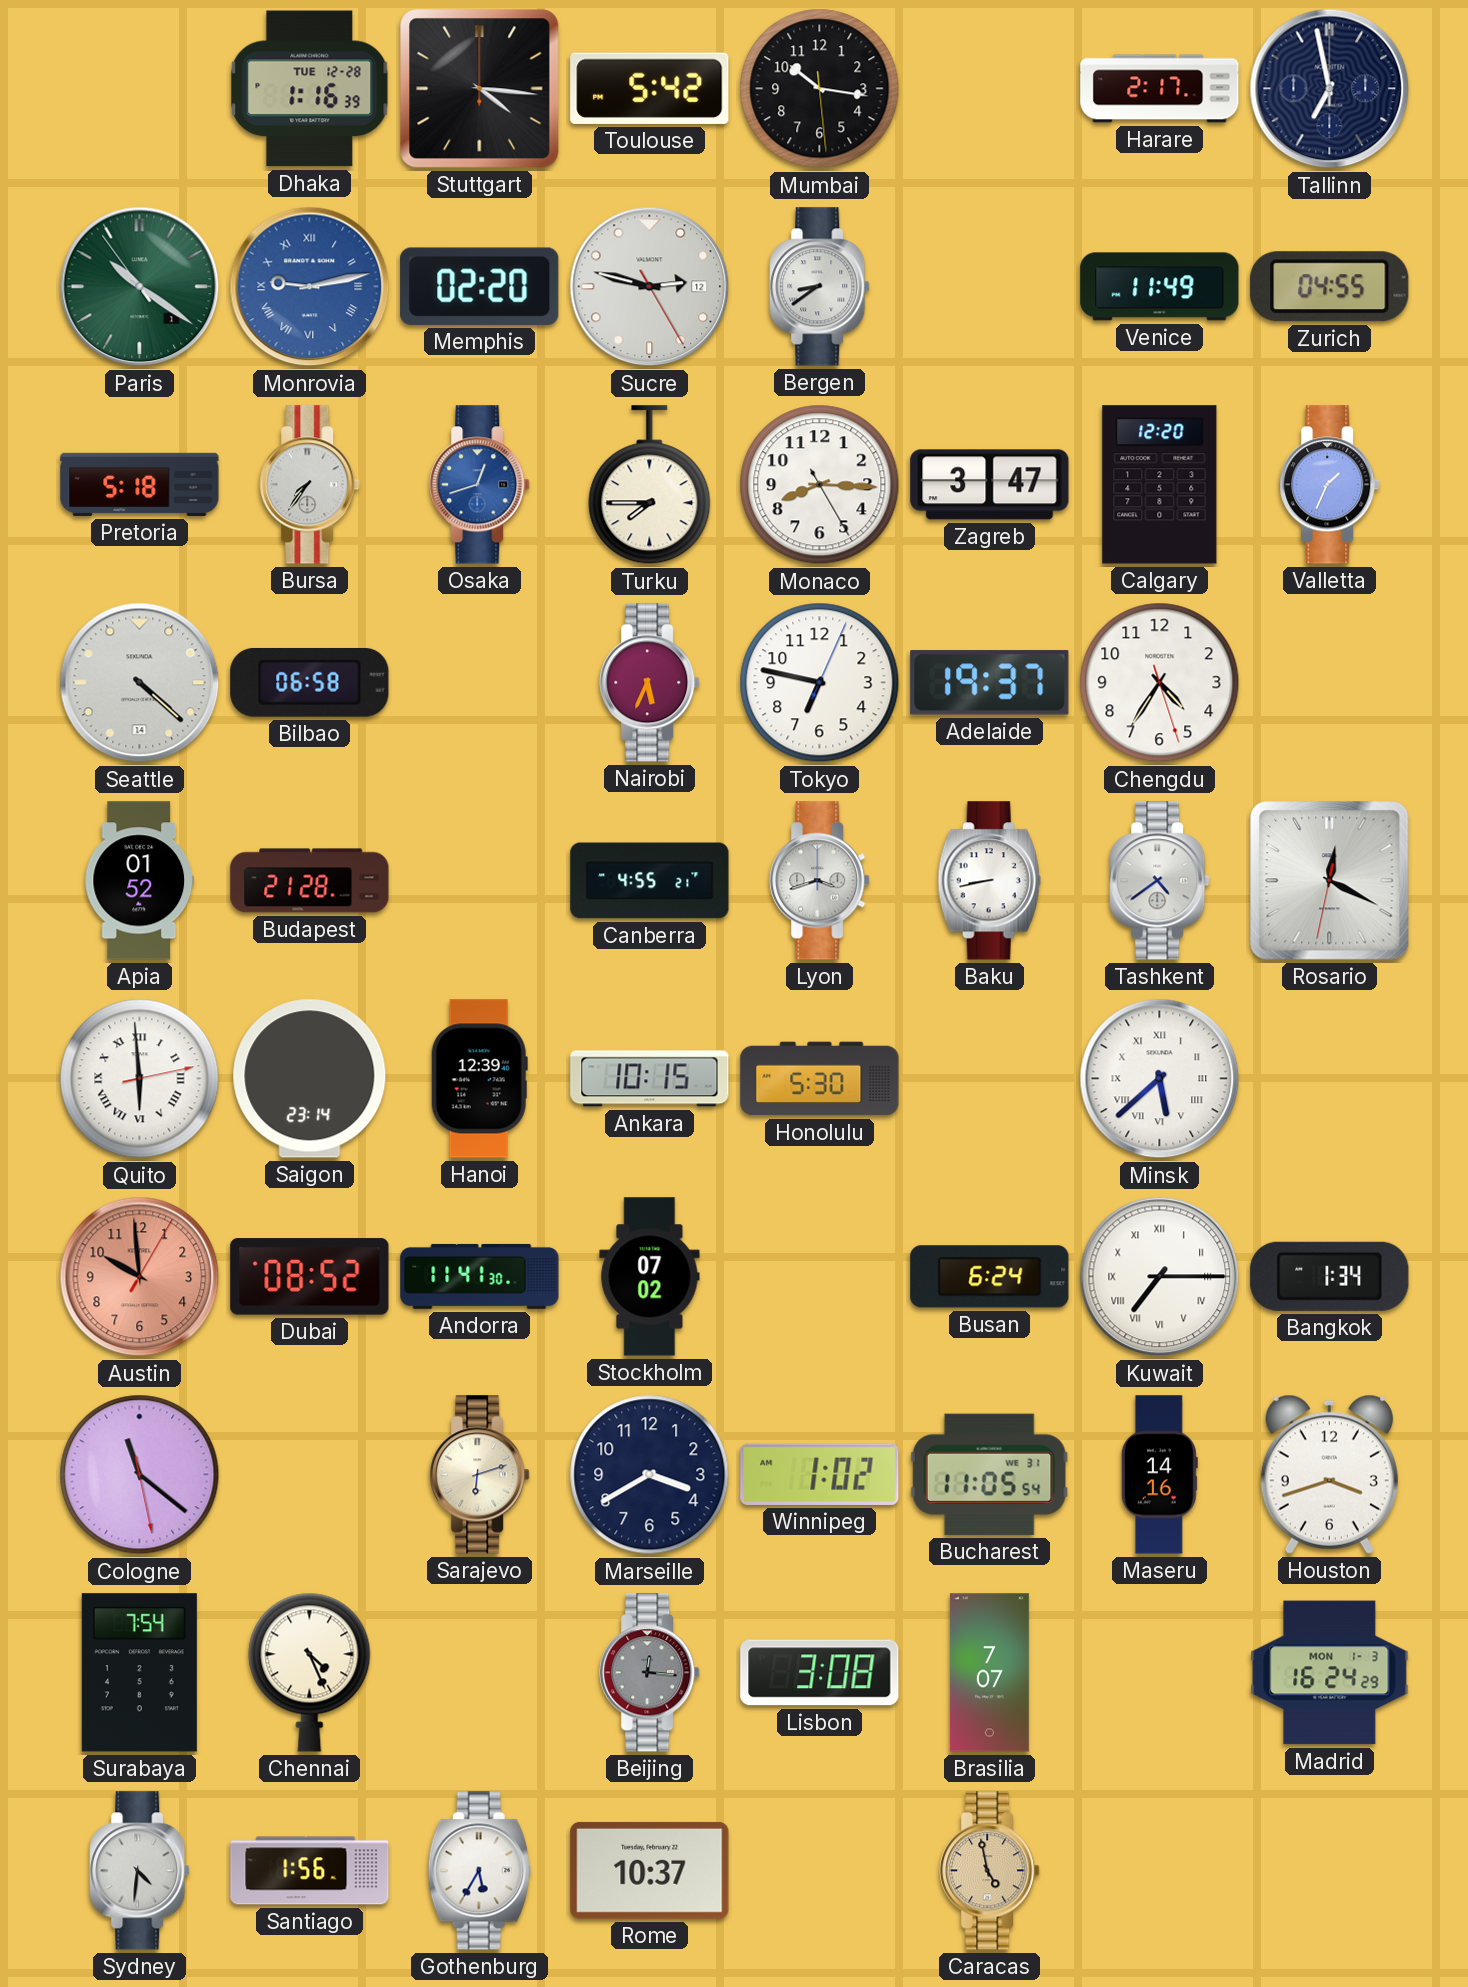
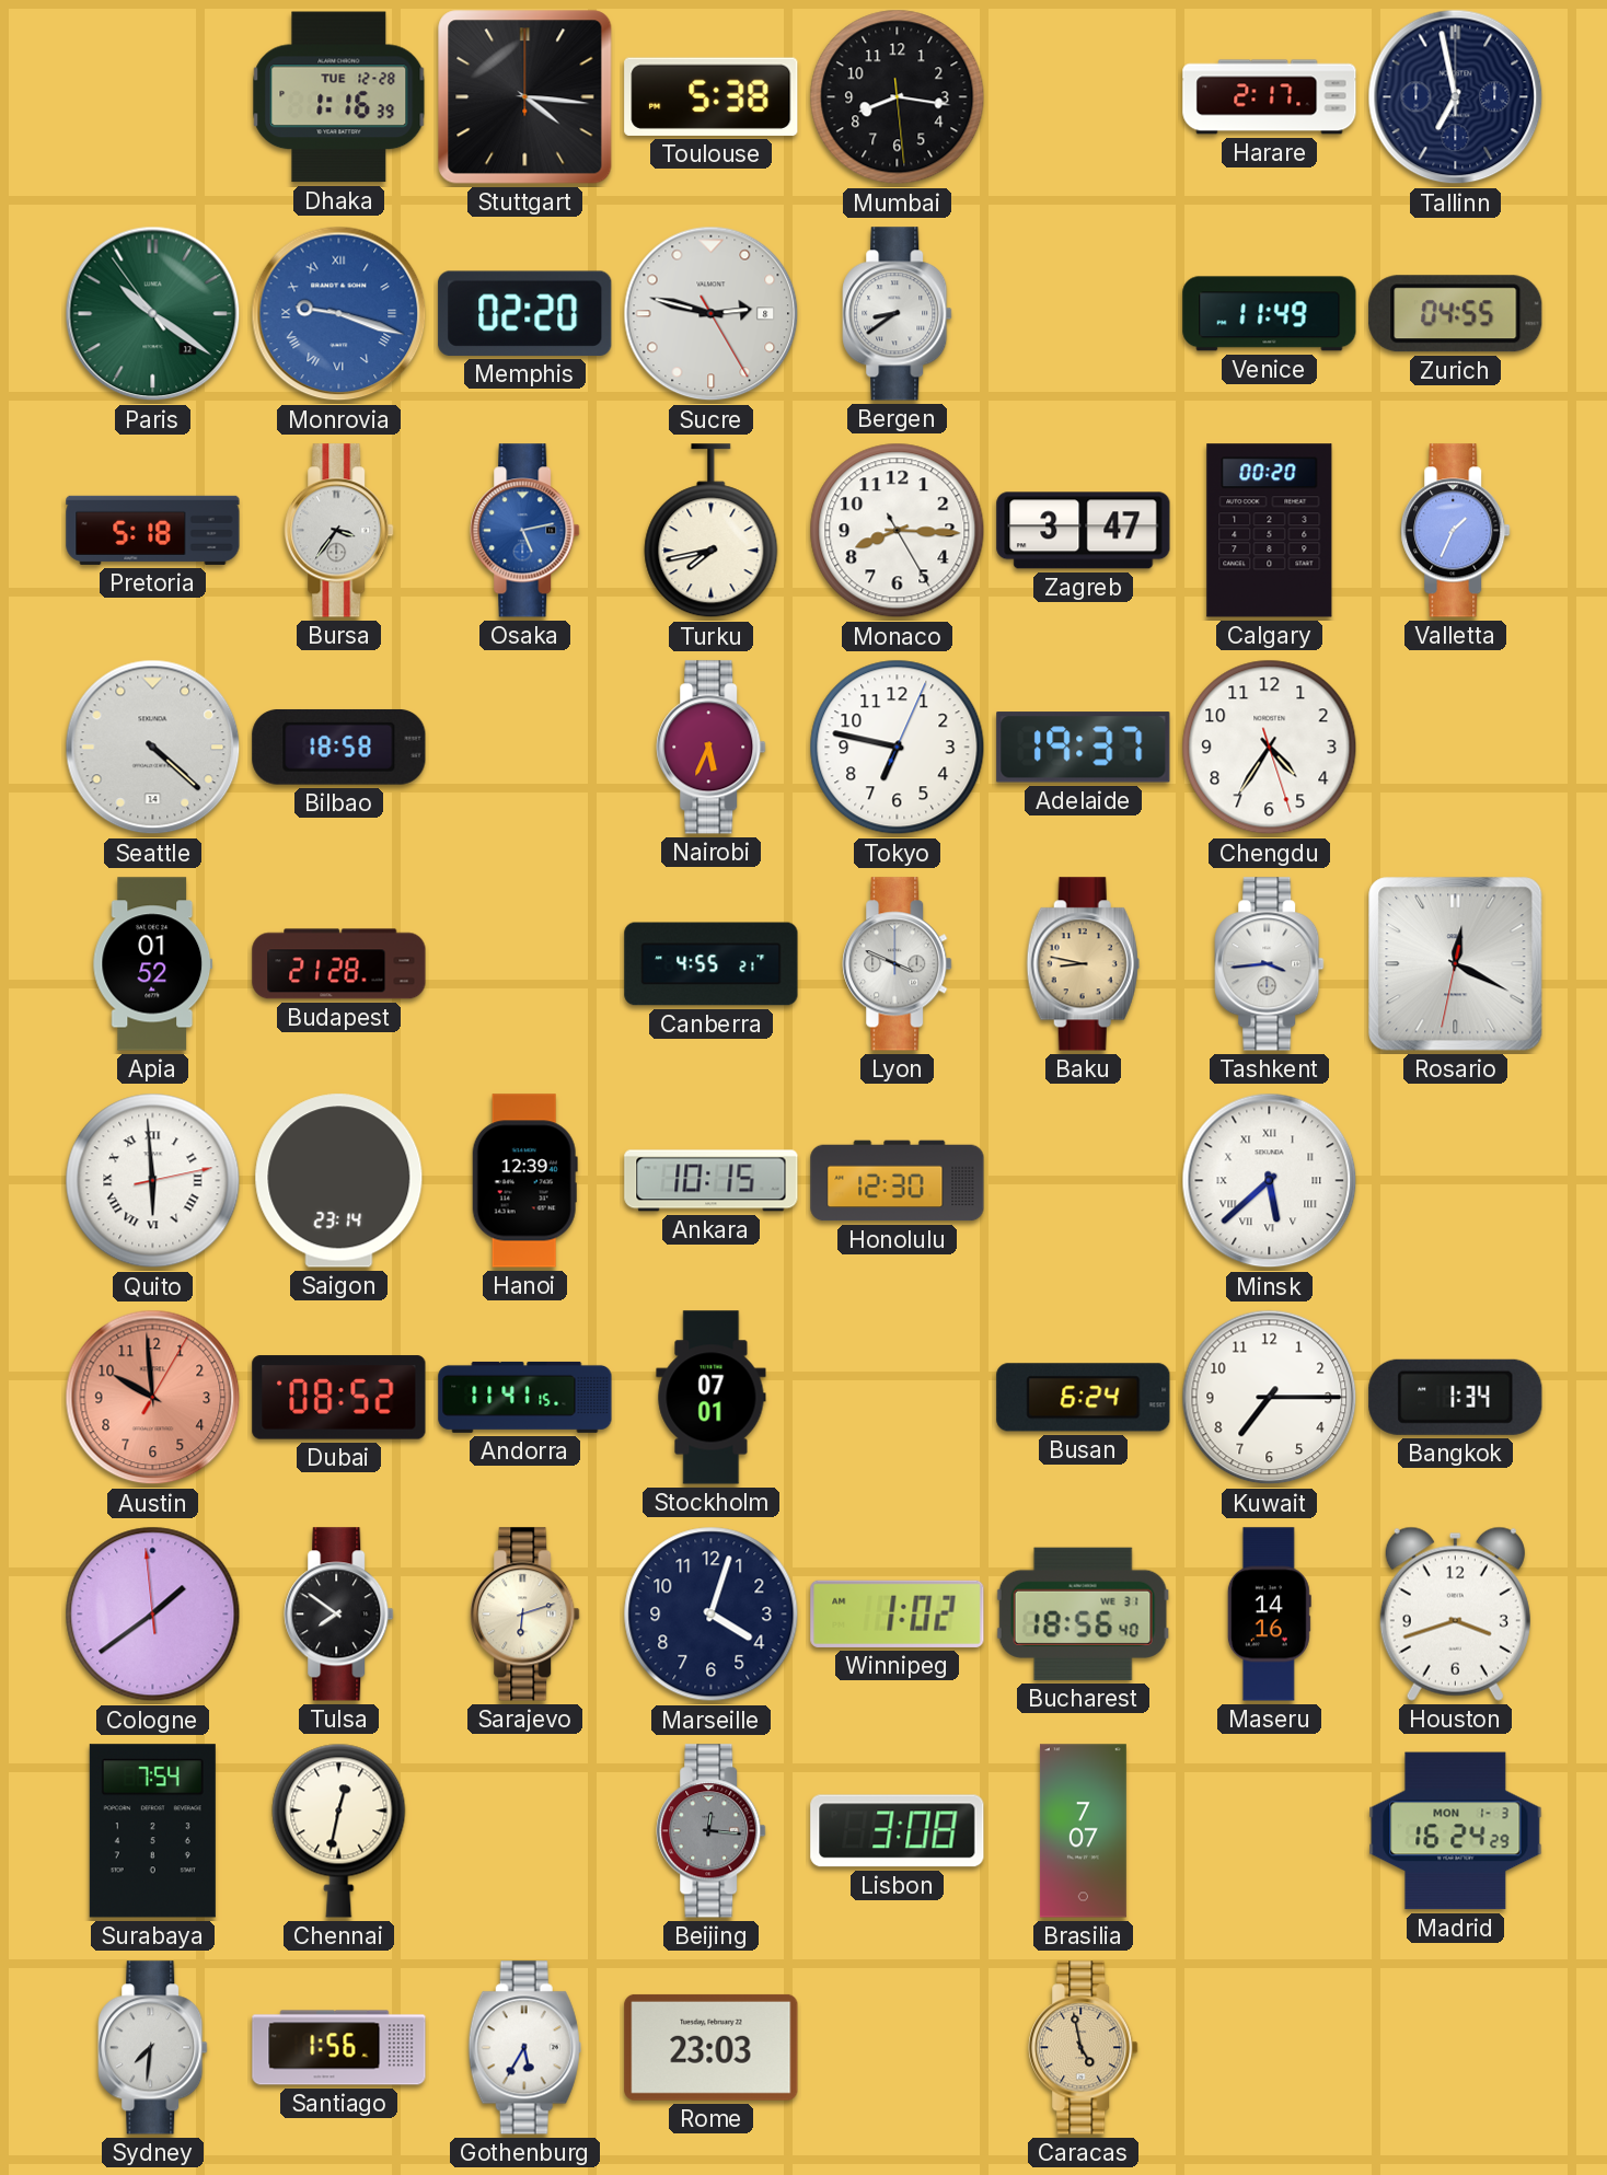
Toulouse: 5:42 -> 5:38 (712, 96)
Mumbai: 10:16 -> 8:16 (898, 97)
Paris date: 1 -> 12 (153, 314)
Monrovia: 9:13 -> 9:18 (339, 314)
Sucre date: 12 -> 8 (712, 314)
Bursa: 7:36 -> 3:36 (339, 531)
Osaka: 12:42 -> 5:13 (525, 531)
Turku: 7:45 -> 7:43 (712, 531)
Calgary: 12:20 -> 00:20 (1270, 531)
Bilbao: 06:58 -> 18:58 (339, 747)
Lyon: 3:42 -> 3:49 (898, 964)
Baku: 8:43 -> 8:47 (1083, 964)
Baku dial: white -> champagne (1083, 964)
Tashkent: 4:39 -> 3:44 (1270, 964)
Honolulu: 5:30 -> 12:30 (898, 1181)
Andorra: 11:41:30 -> 11:41:15 (525, 1397)
Stockholm: 07:02 -> 07:01 (712, 1398)
Kuwait numerals: Roman -> Arabic (1270, 1398)
Cologne: 11:21 -> 1:38 (153, 1615)
Tulsa: none -> 7:51 (339, 1615)
Marseille: 3:40 -> 4:03 (712, 1615)
Bucharest: 11:05 -> 18:56 (1083, 1613)
Chennai: 4:26 -> 12:32 (339, 1830)
Sydney: 4:31 -> 7:31 (153, 2048)
Rome: 10:37 -> 23:03 (712, 2047)
